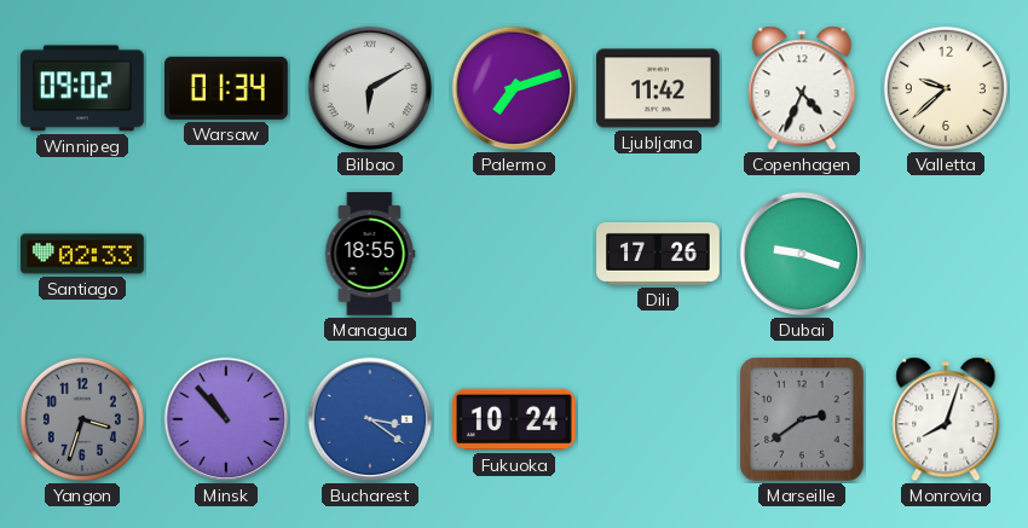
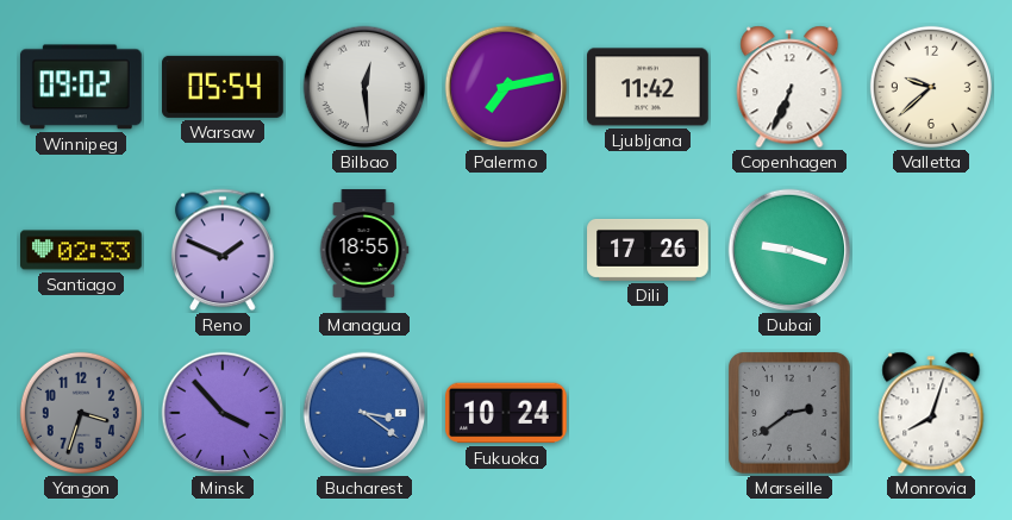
Warsaw: 01:34 -> 05:54 (224, 87)
Bilbao: 6:10 -> 12:29 (364, 87)
Palermo: 7:12 -> 7:13 (506, 87)
Copenhagen: 4:34 -> 6:34 (789, 87)
Reno: none -> 1:49 (224, 250)
Minsk: 10:53 -> 3:53 (223, 413)
